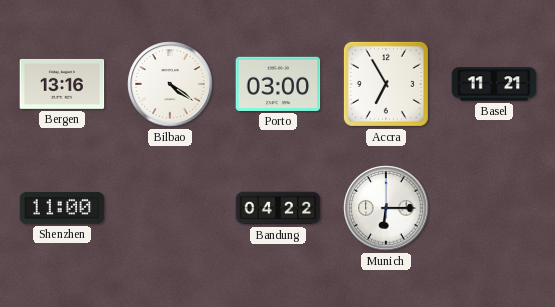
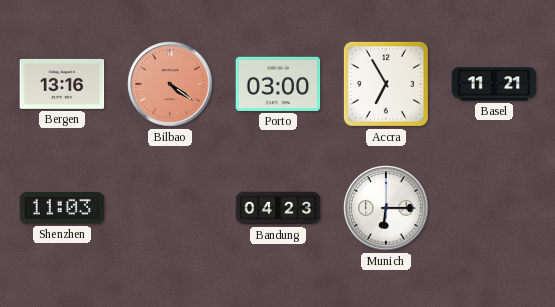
Bilbao dial: white -> salmon (170, 84)
Shenzhen: 11:00 -> 11:03 (62, 208)
Bandung: 04:22 -> 04:23 (278, 208)
